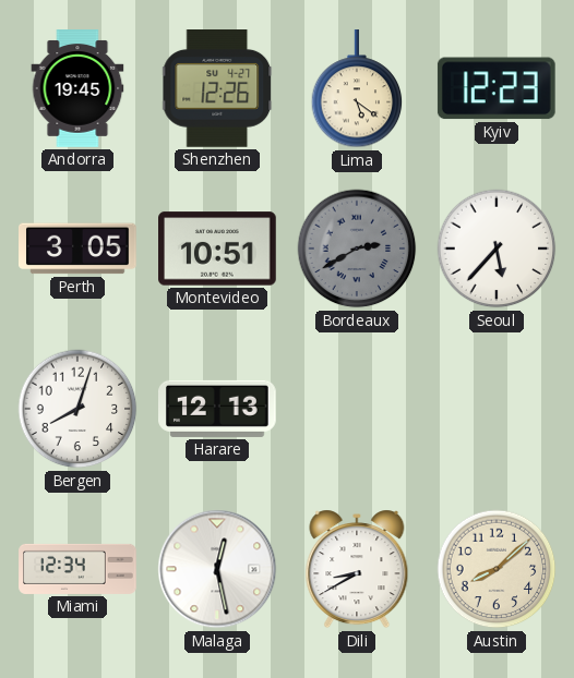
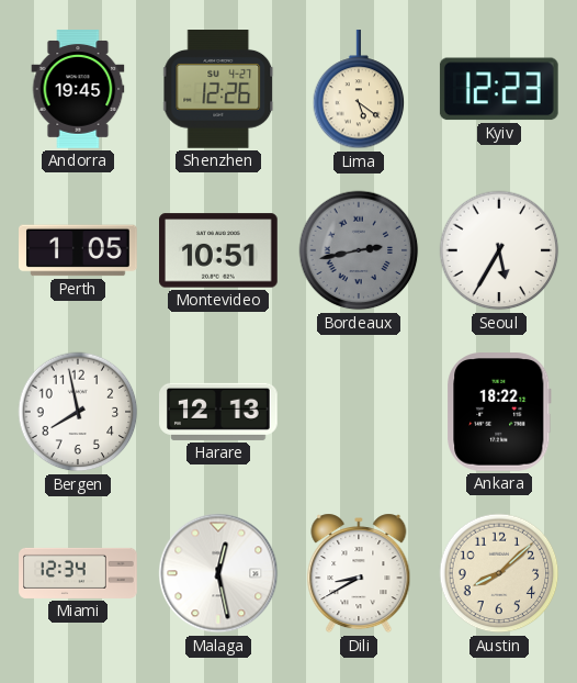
Perth: 3:05 -> 1:05 (79, 250)
Bordeaux: 2:40 -> 2:43 (359, 250)
Seoul: 5:37 -> 5:35 (499, 250)
Bergen: 8:03 -> 7:58 (78, 412)
Ankara: none -> 18:22 (499, 413)
